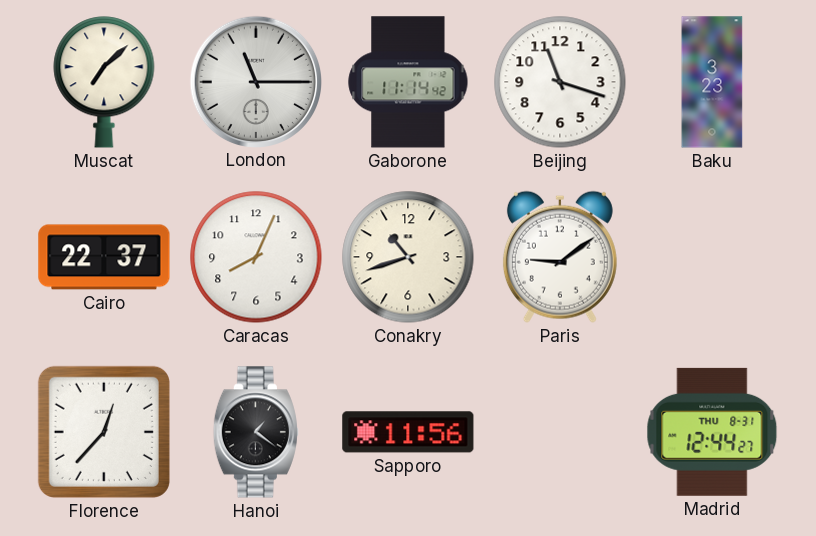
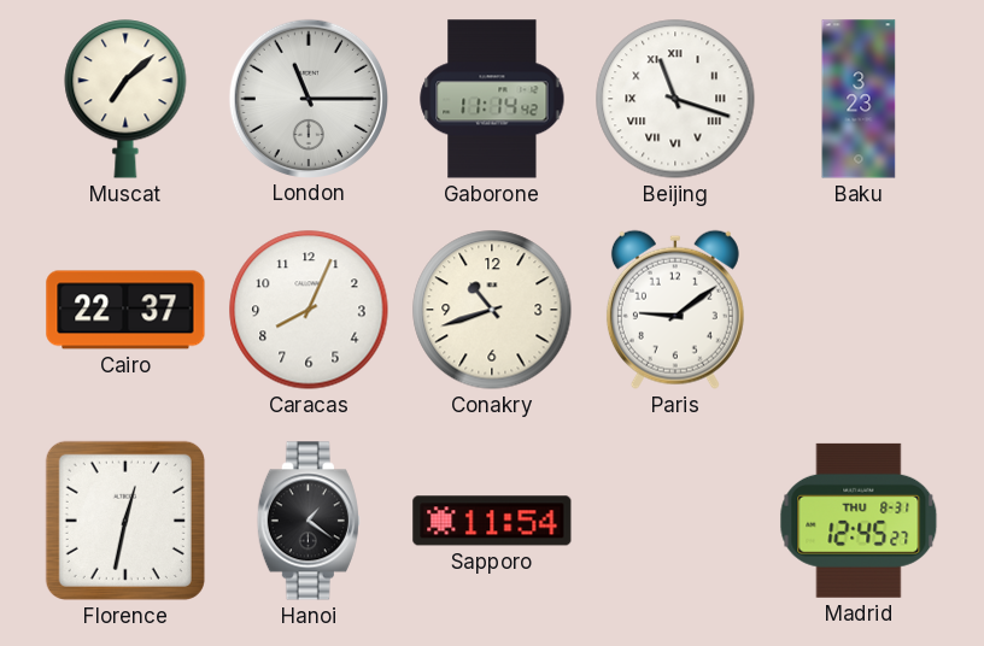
Beijing numerals: Arabic -> Roman (675, 99)
Florence: 12:37 -> 12:32 (125, 521)
Sapporo: 11:56 -> 11:54 (492, 521)
Madrid: 12:44 -> 12:45 (859, 521)
